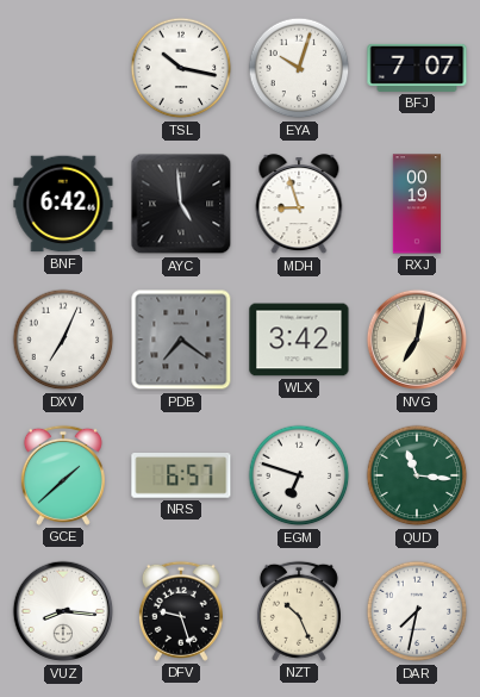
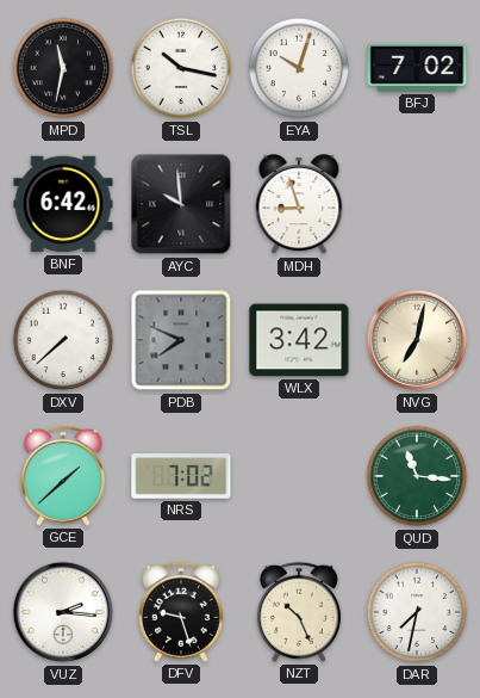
MPD: none -> 11:32 (63, 68)
BFJ: 7:07 -> 7:02 (417, 68)
AYC: 4:59 -> 9:59 (181, 204)
RXJ: 00:19 -> none (417, 204)
DXV: 7:04 -> 7:38 (63, 340)
PDB: 7:21 -> 7:49 (181, 340)
NRS: 6:57 -> 7:02 (181, 477)
EGM: 6:48 -> none (299, 475)
VUZ: 8:16 -> 2:16 (63, 612)
